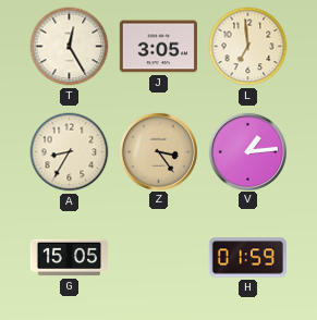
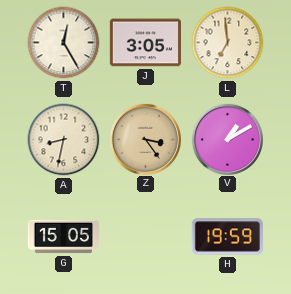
A: 8:35 -> 8:32 (64, 140)
V: 1:14 -> 1:10 (227, 139)
H: 01:59 -> 19:59 (227, 237)
